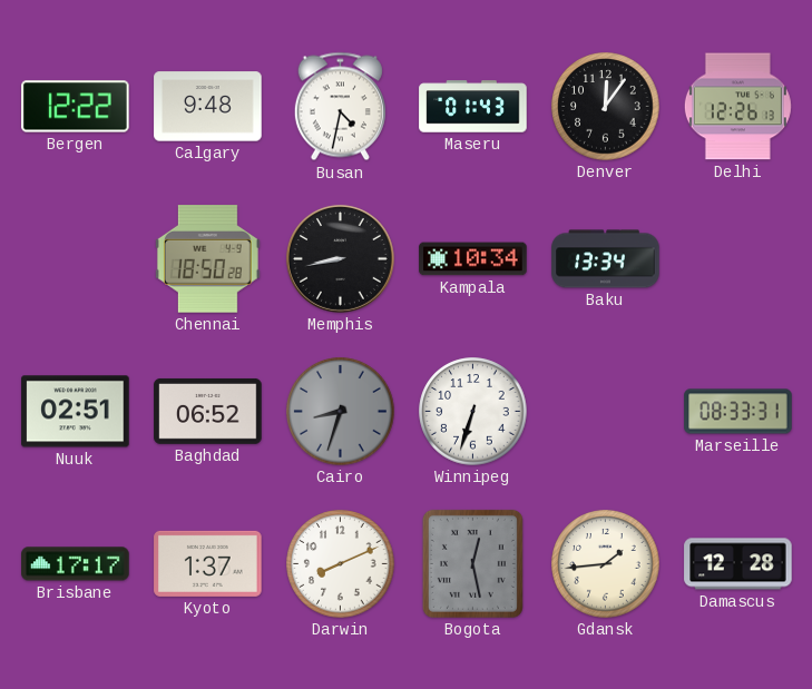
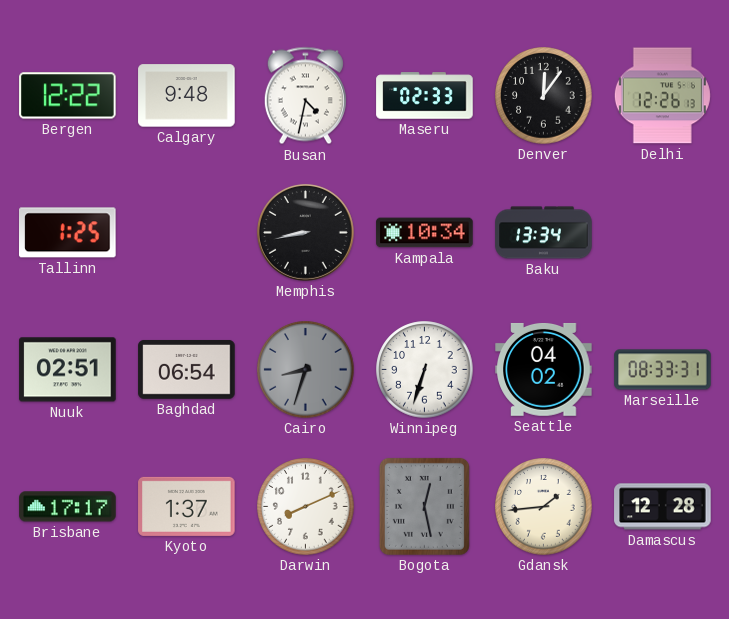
Maseru: 01:43 -> 02:33 (425, 96)
Tallinn: none -> 1:25 (68, 233)
Chennai: 18:50 -> none (207, 259)
Baghdad: 06:52 -> 06:54 (187, 369)
Seattle: none -> 04:02 (544, 369)
